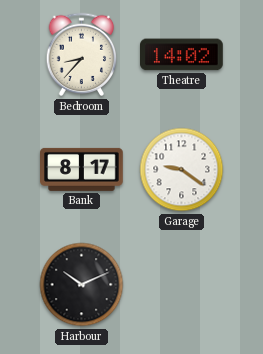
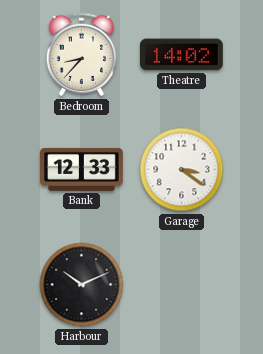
Bank: 8:17 -> 12:33 (82, 169)
Garage: 9:21 -> 3:21 (182, 170)
